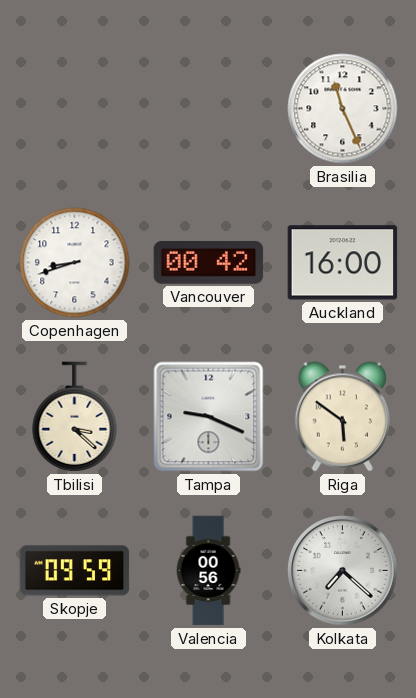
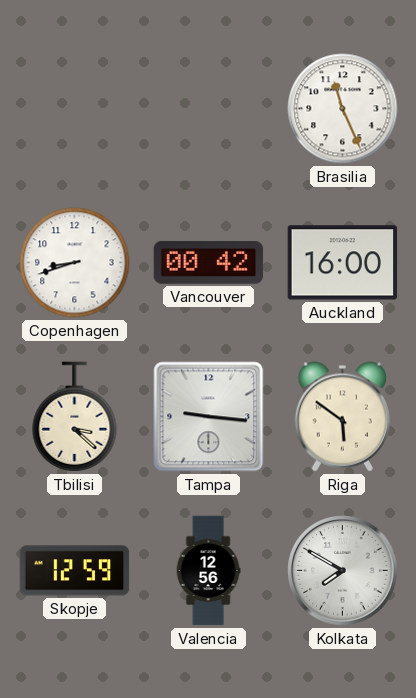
Tampa: 9:19 -> 9:16 (209, 417)
Skopje: 09:59 -> 12:59 (75, 571)
Valencia: 00:56 -> 12:56 (208, 571)
Kolkata: 7:22 -> 7:50 (343, 571)
